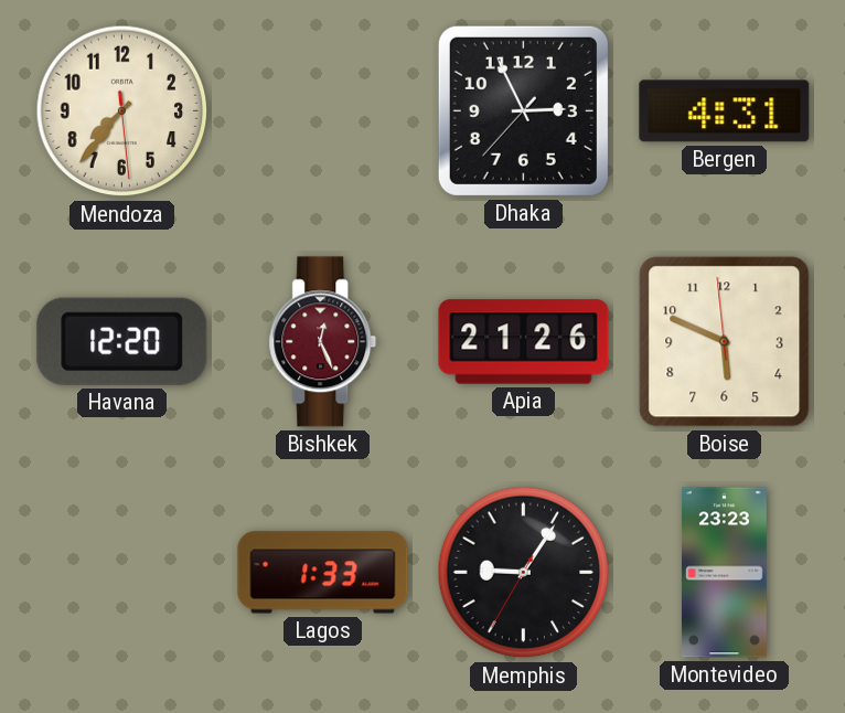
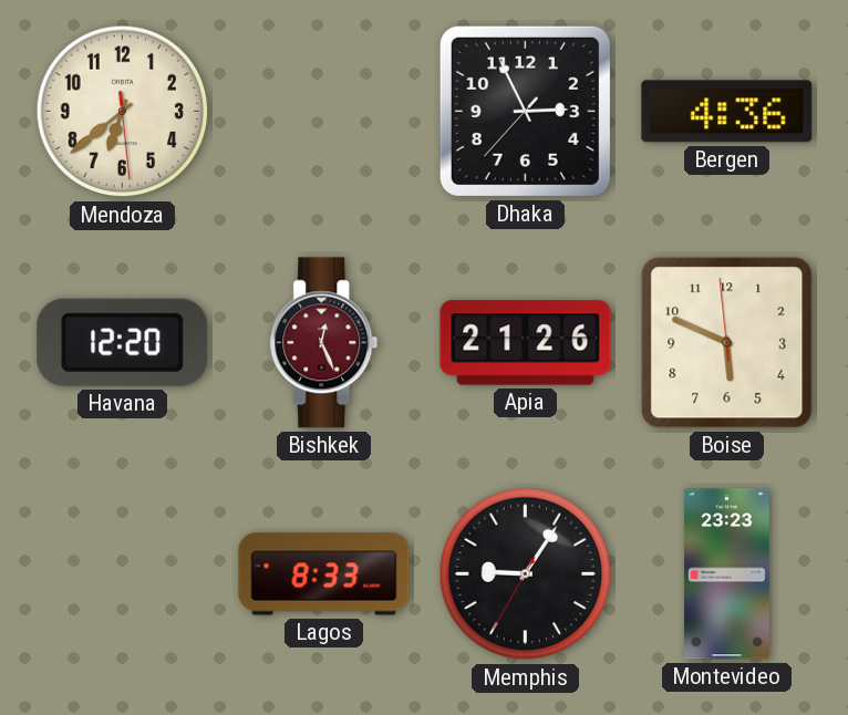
Mendoza: 7:36 -> 6:38 (123, 112)
Bergen: 4:31 -> 4:36 (727, 112)
Lagos: 1:33 -> 8:33 (324, 574)
